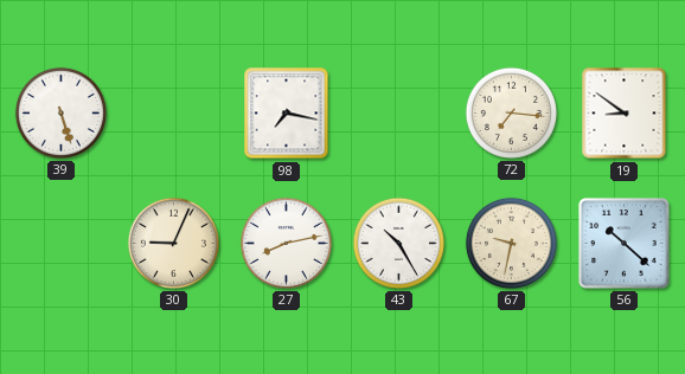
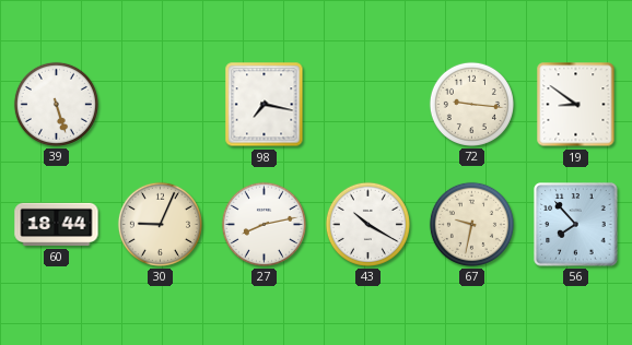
72: 7:16 -> 9:16 (471, 104)
60: none -> 18:44 (57, 225)
43: 10:25 -> 10:20 (367, 224)
56: 10:22 -> 7:53 (576, 225)
